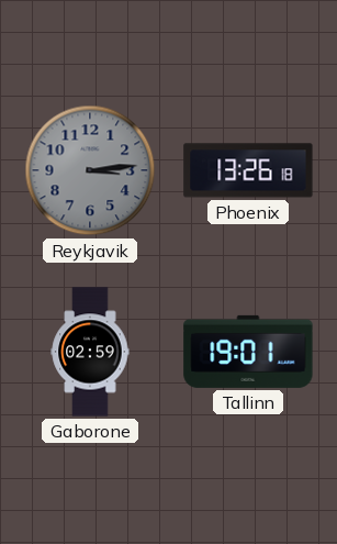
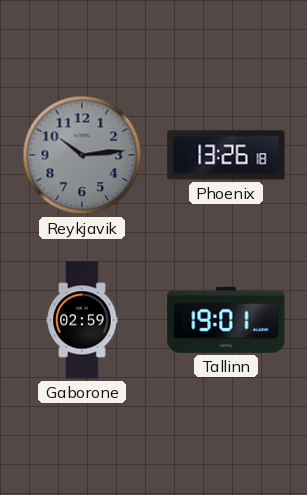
Reykjavik: 3:14 -> 10:14 (82, 155)
